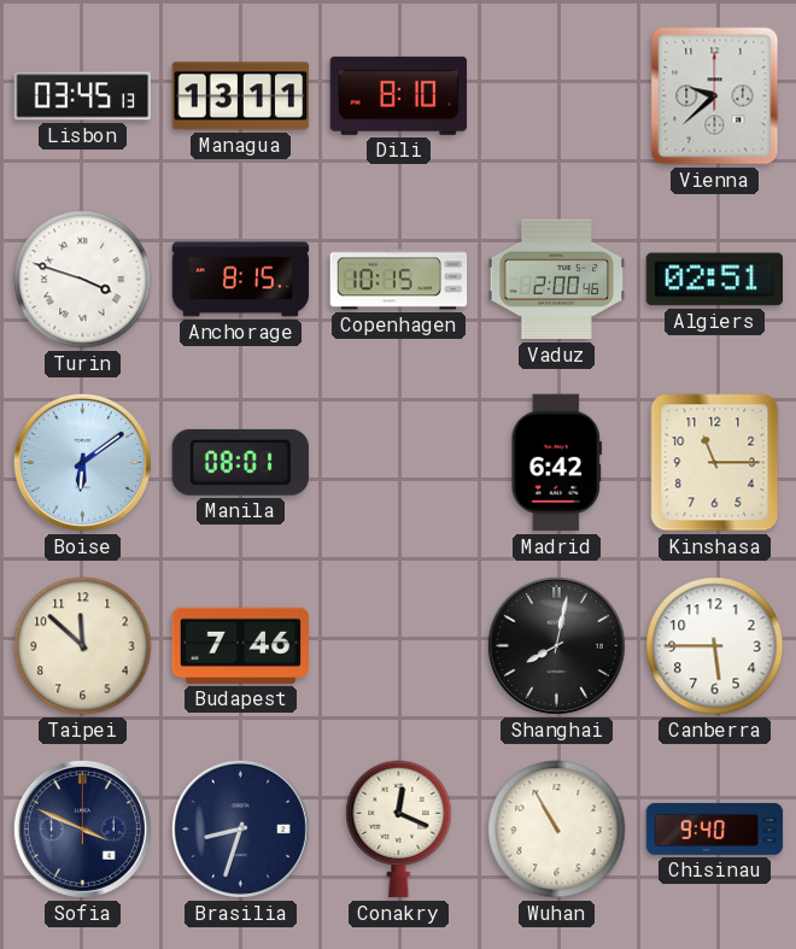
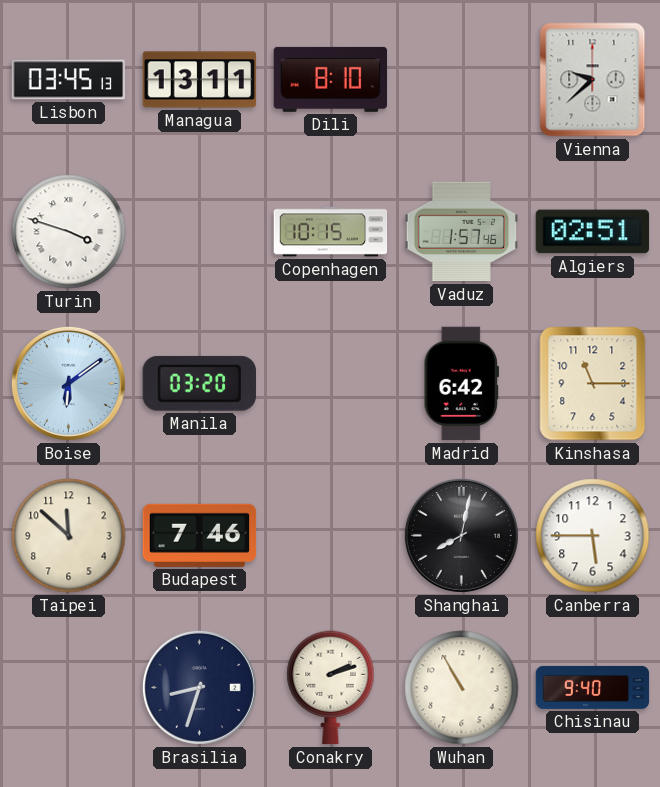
Anchorage: 8:15 -> none (241, 280)
Vaduz: 2:00 -> 1:57 (462, 232)
Manila: 08:01 -> 03:20 (199, 383)
Sofia: 3:49 -> none (82, 828)
Conakry: 12:19 -> 2:12 (331, 688)
